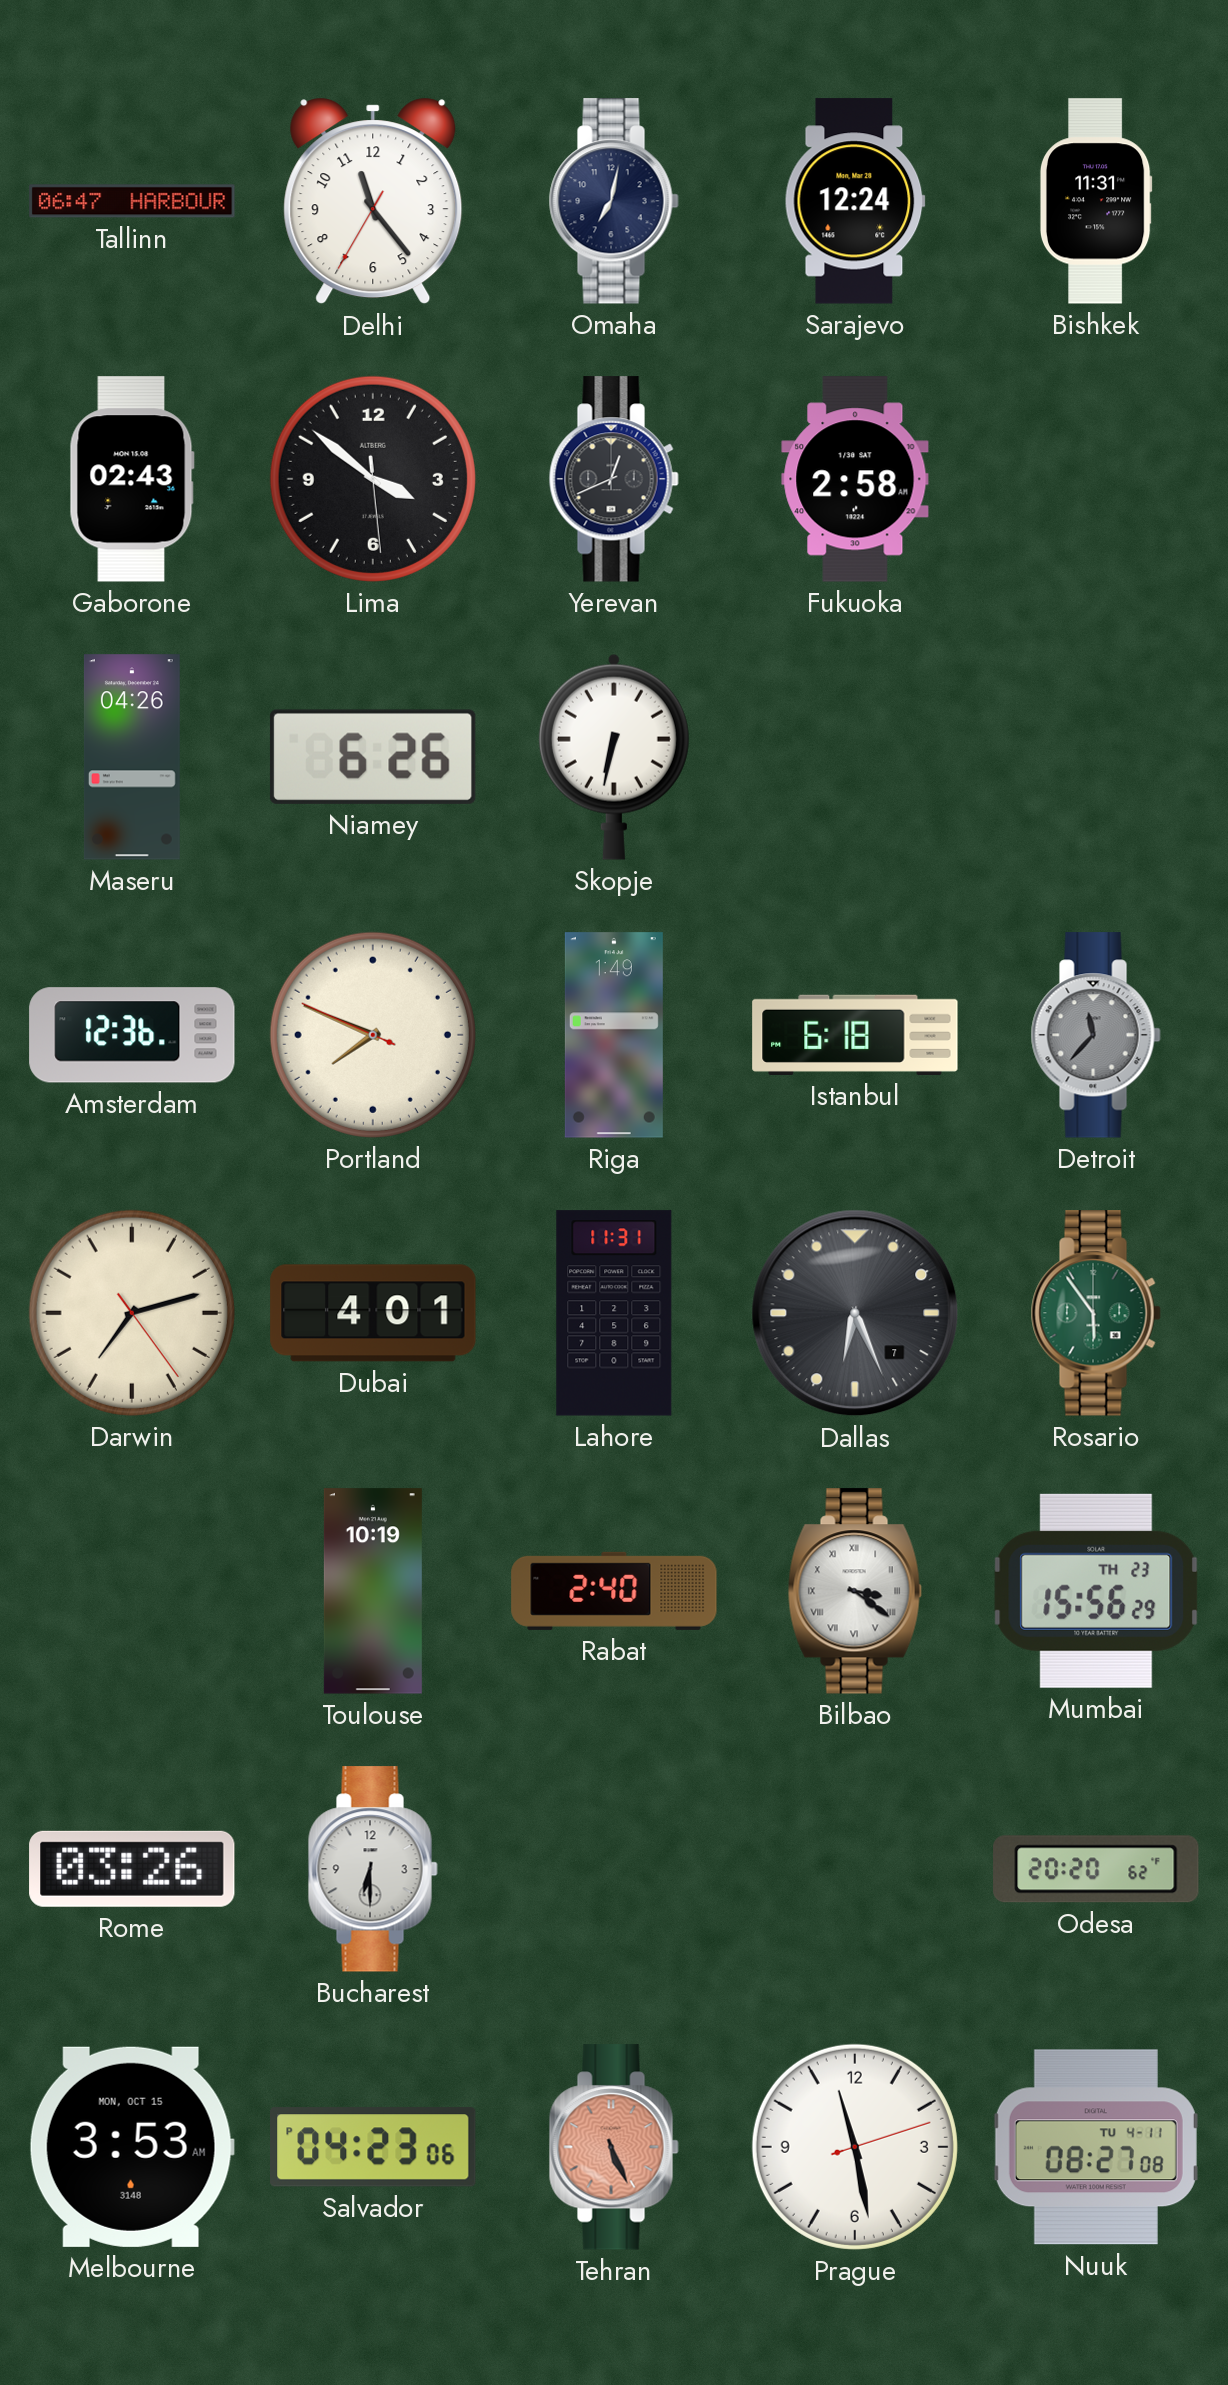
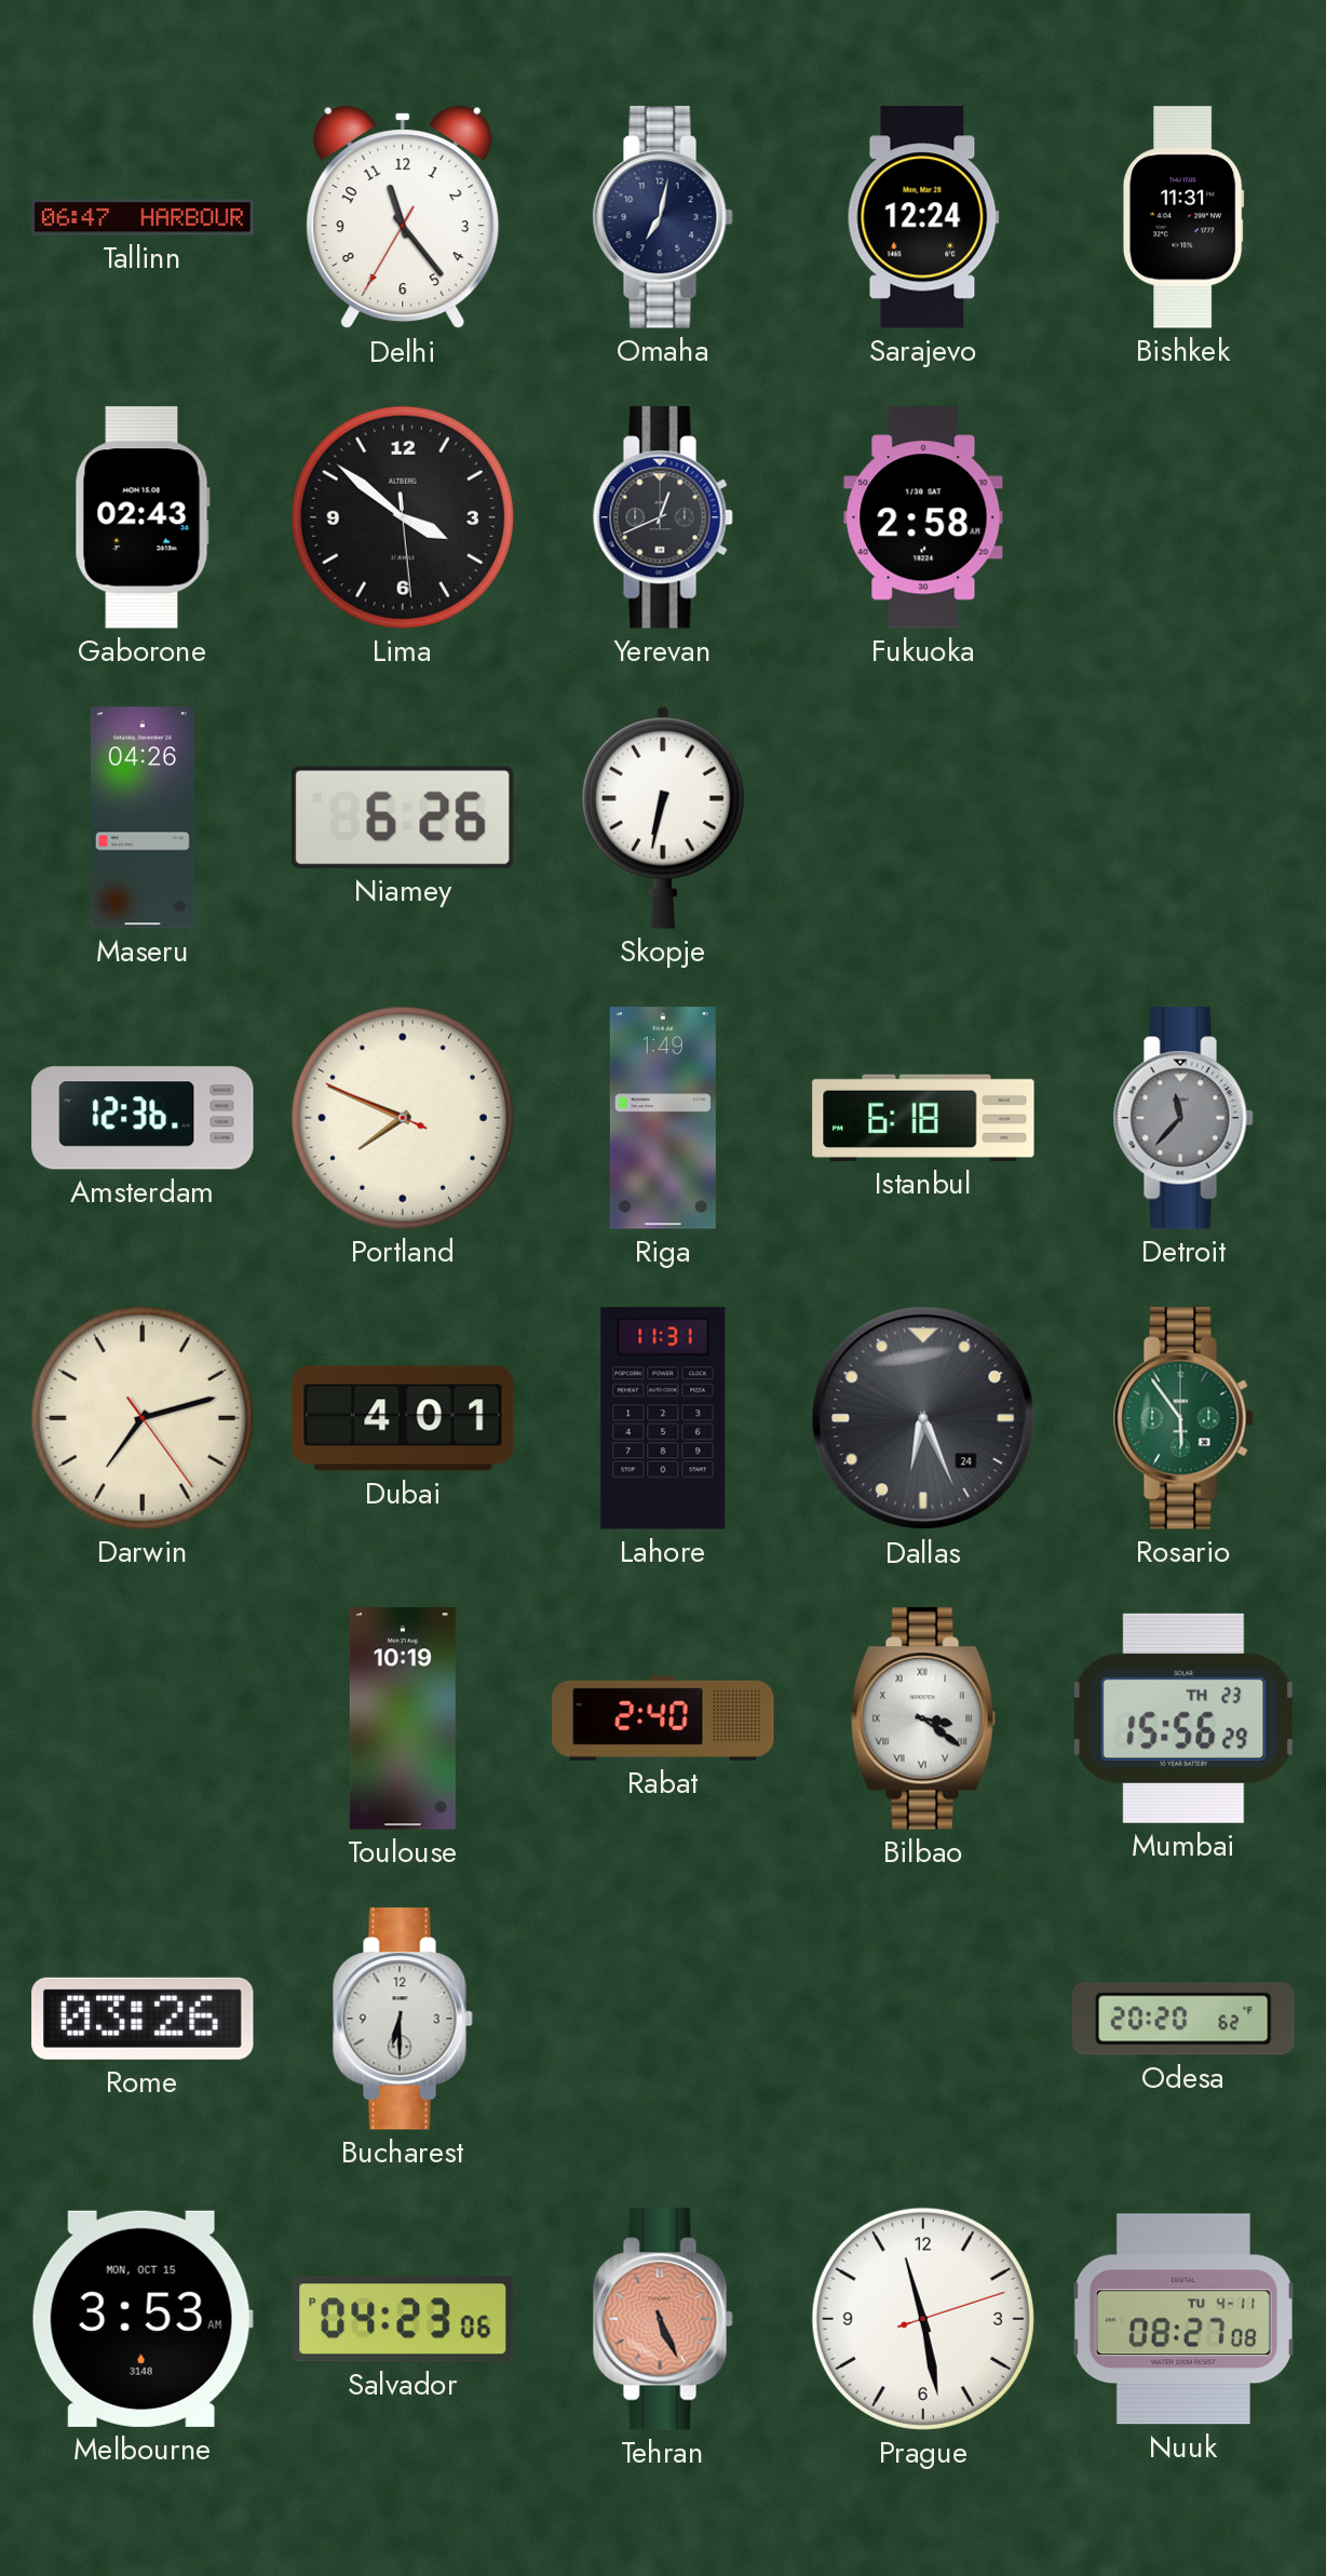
Dallas date: 7 -> 24 (923, 1418)
